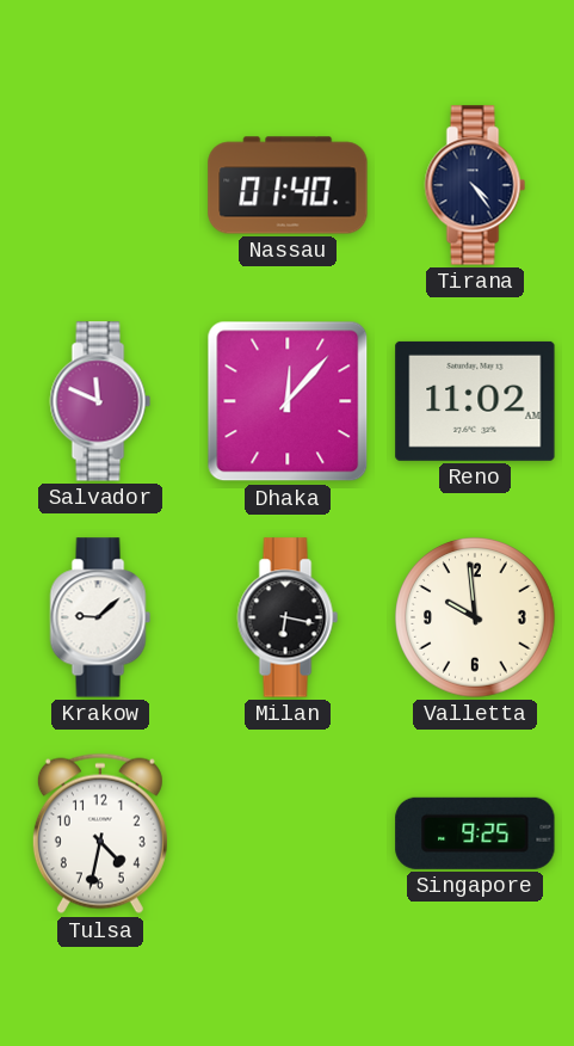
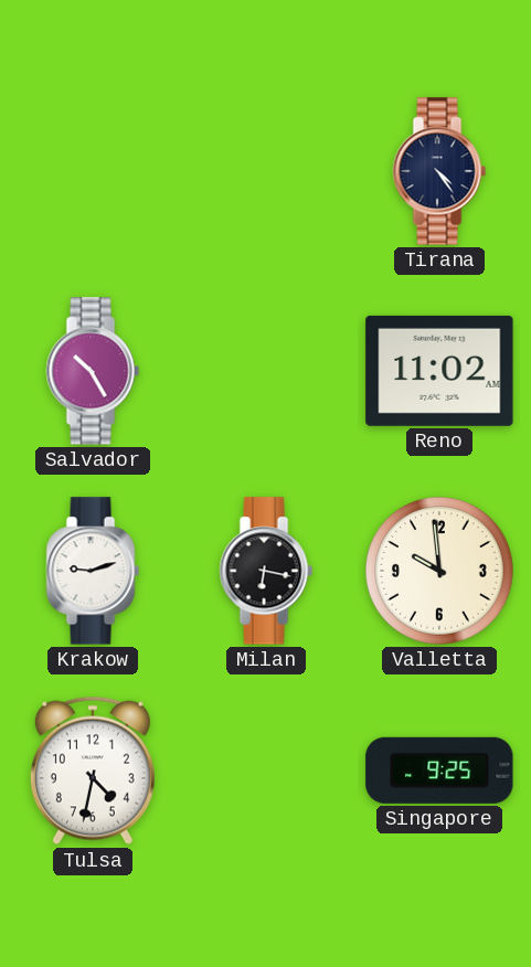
Nassau: 01:40 -> none (288, 185)
Salvador: 11:49 -> 10:25 (93, 371)
Dhaka: 12:07 -> none (288, 401)
Krakow: 9:08 -> 9:12 (93, 571)
